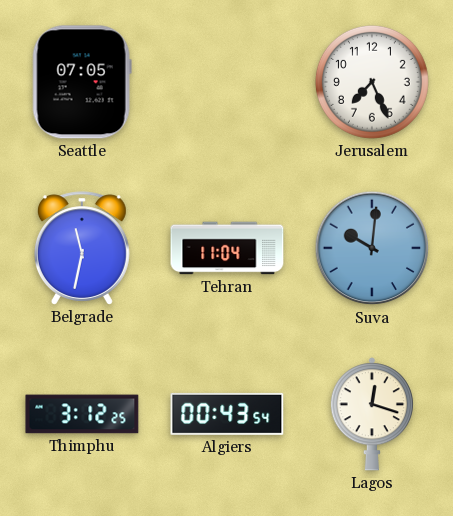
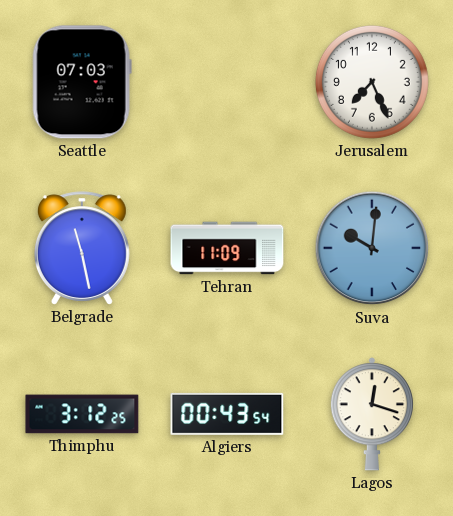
Seattle: 07:05 -> 07:03 (82, 82)
Belgrade: 11:32 -> 11:28 (82, 248)
Tehran: 11:04 -> 11:09 (227, 248)
